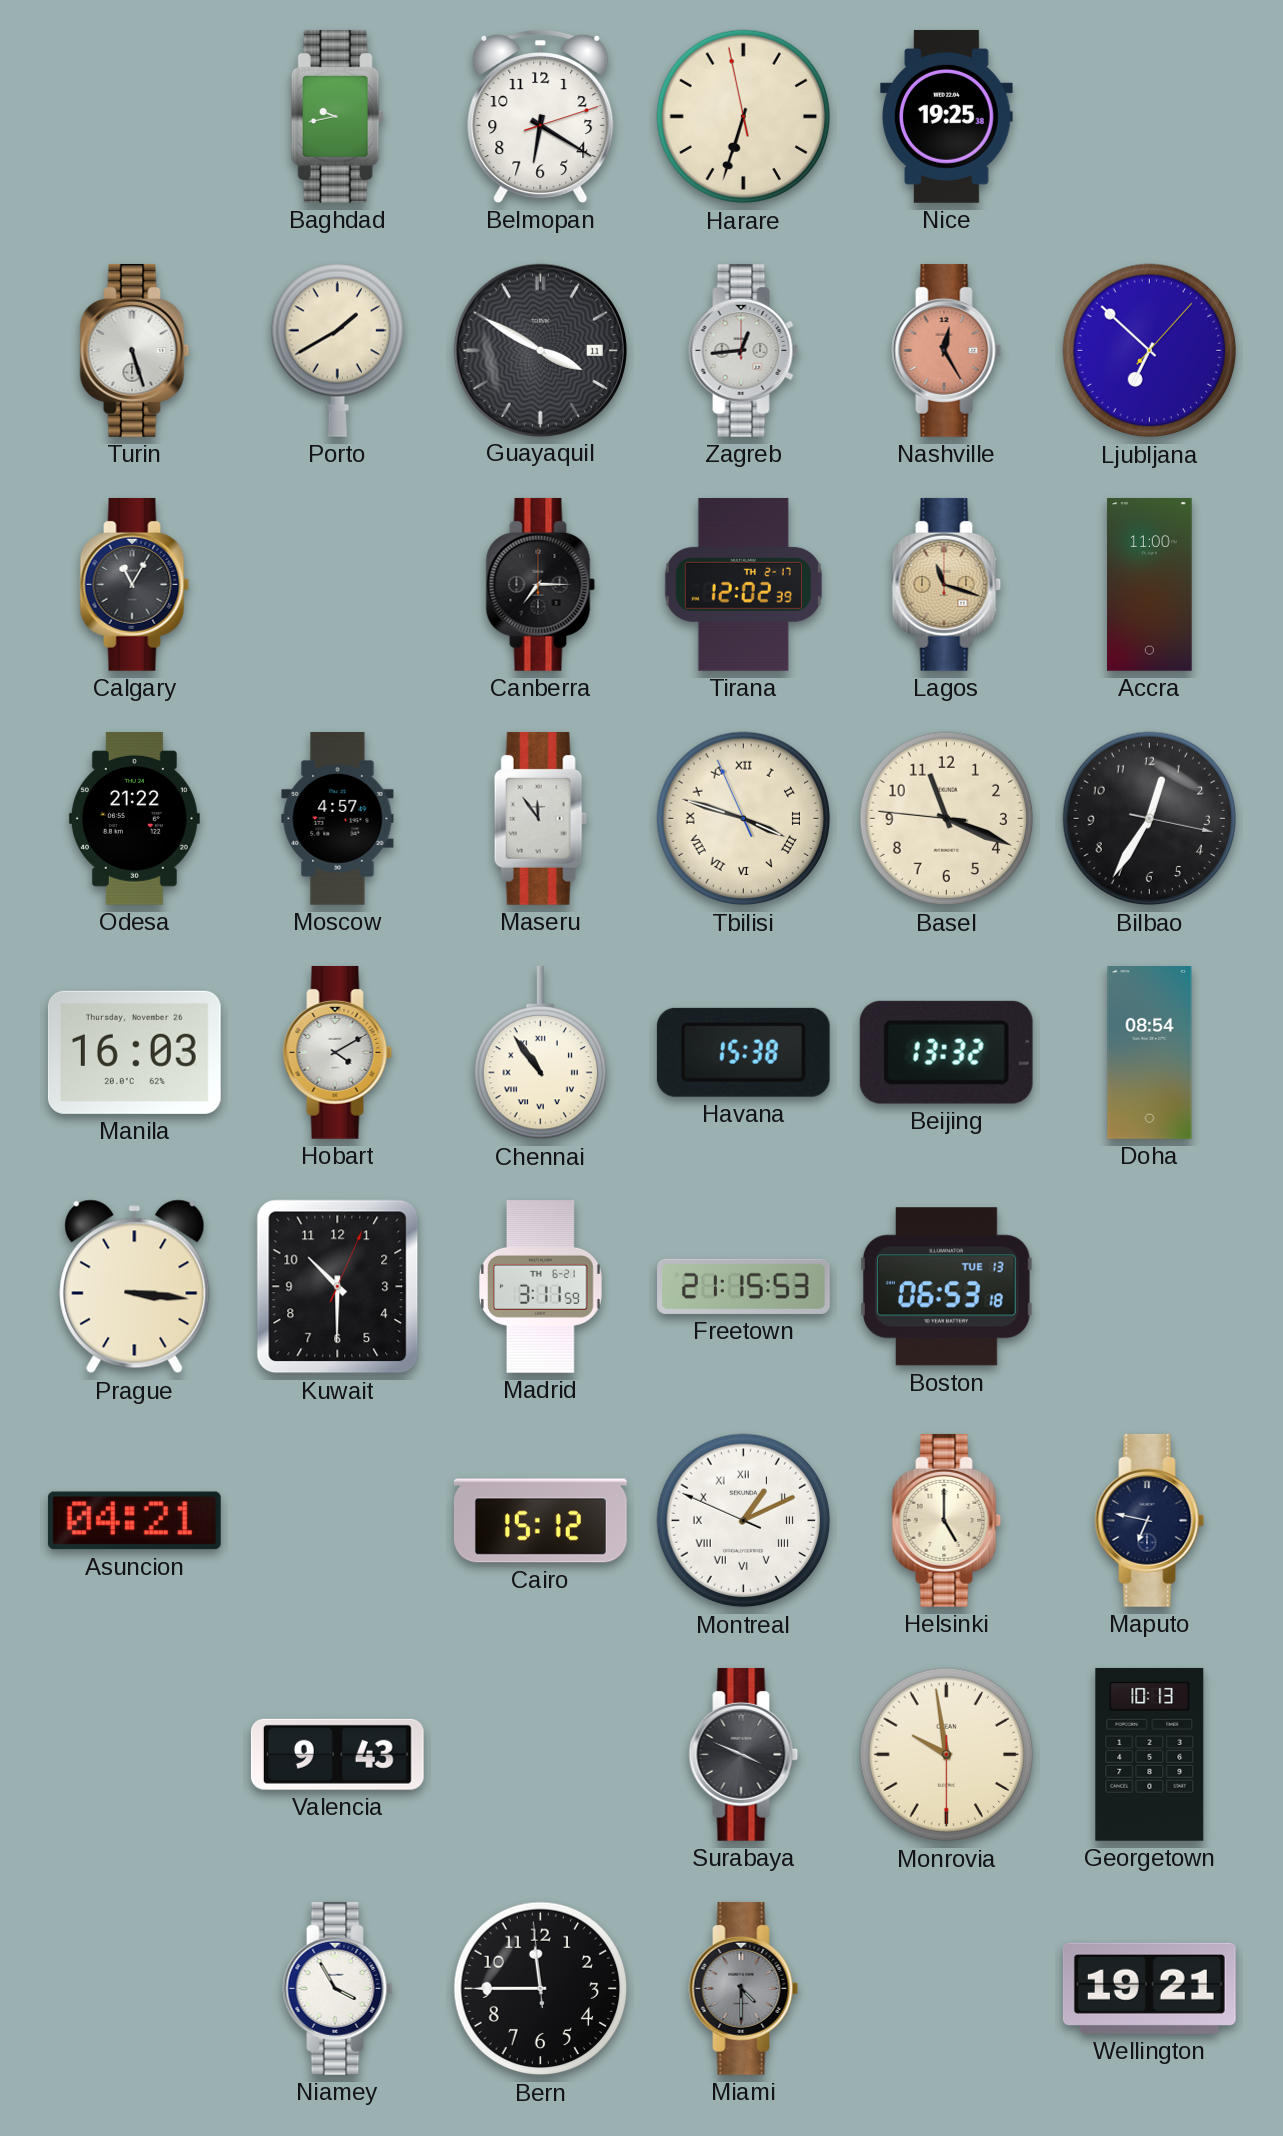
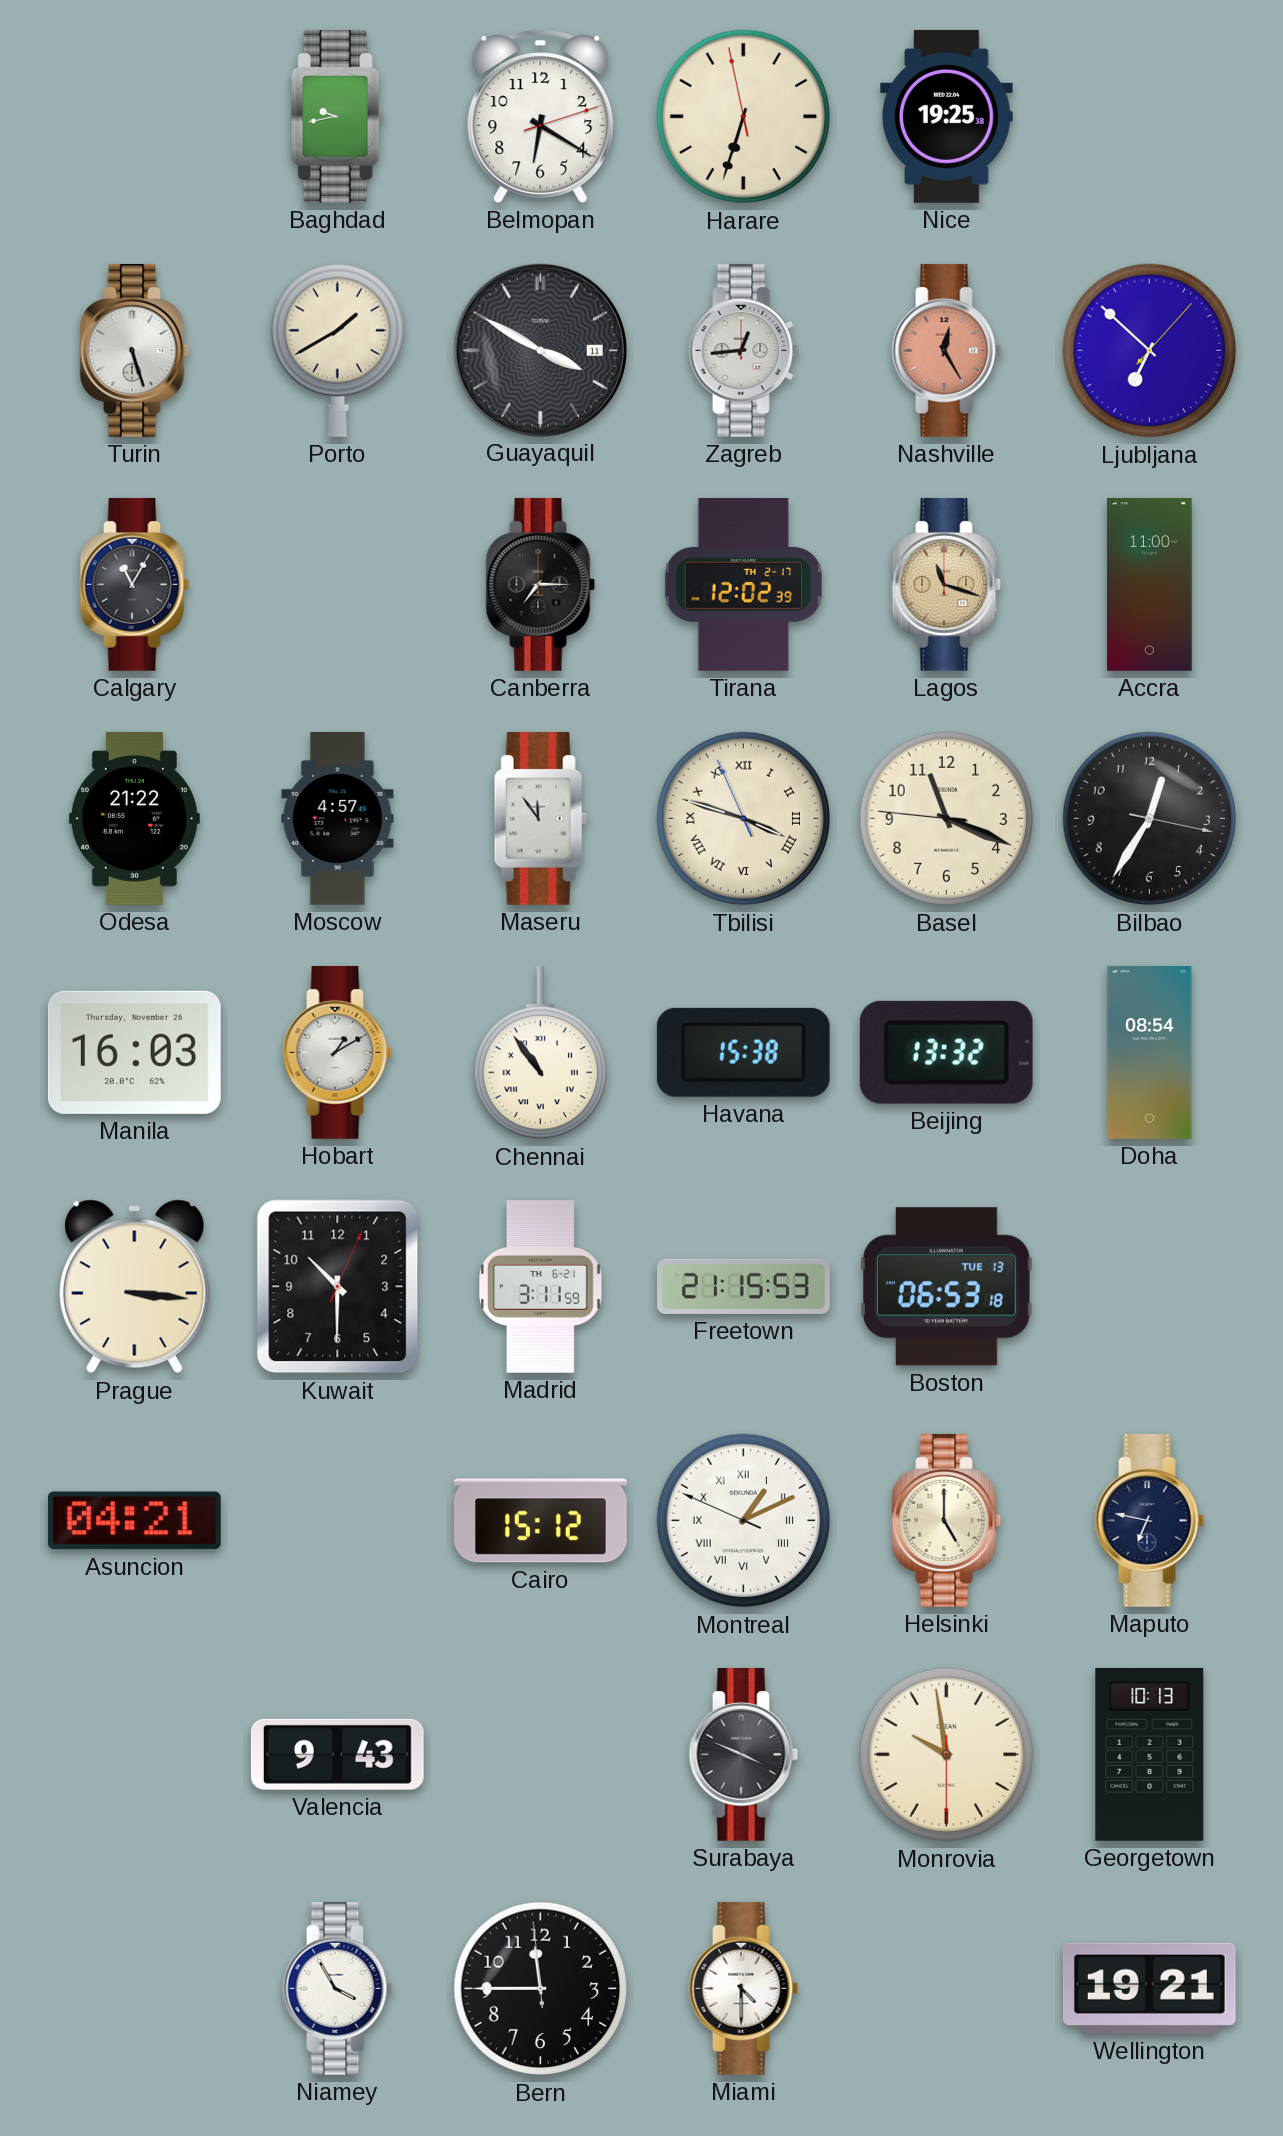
Hobart: 4:10 -> 1:10 (338, 1052)
Miami dial: grey -> white (744, 1988)
